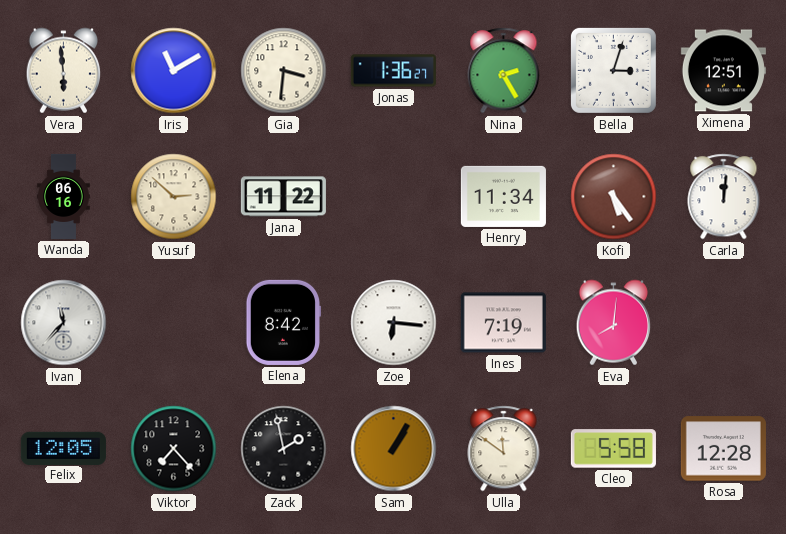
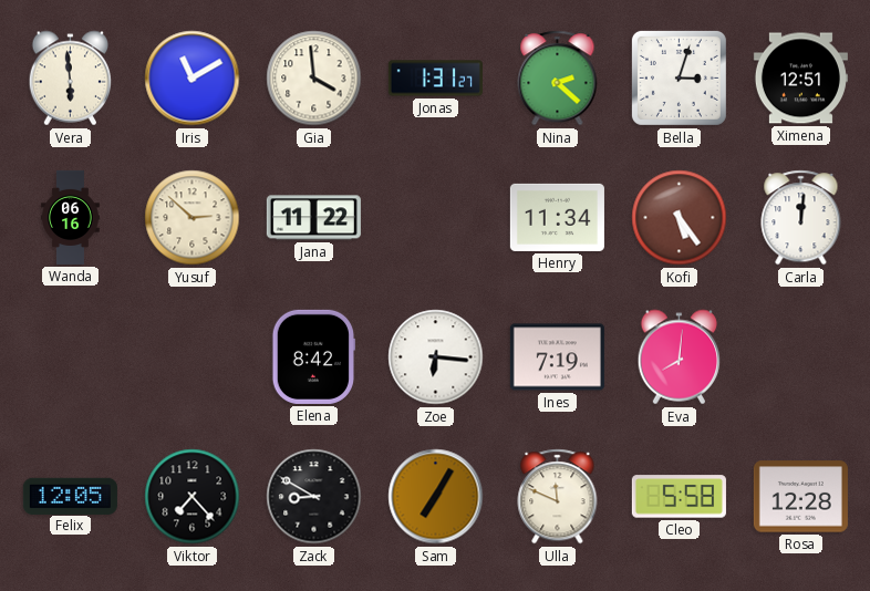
Gia: 3:31 -> 3:59 (314, 79)
Jonas: 1:36 -> 1:31 (435, 79)
Nina: 2:25 -> 2:22 (558, 79)
Ivan: 11:37 -> none (64, 323)
Zack: 1:58 -> 8:50 (314, 497)
Sam: 1:05 -> 7:05 (436, 497)
Ulla: 11:51 -> 11:49 (558, 497)
